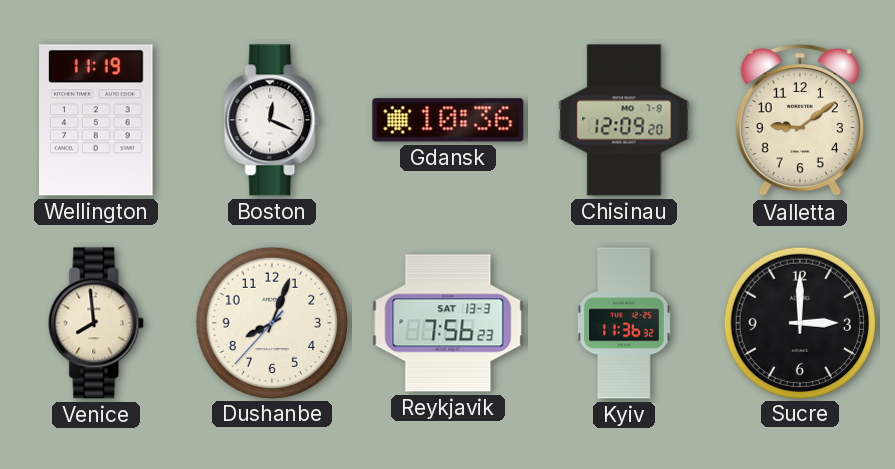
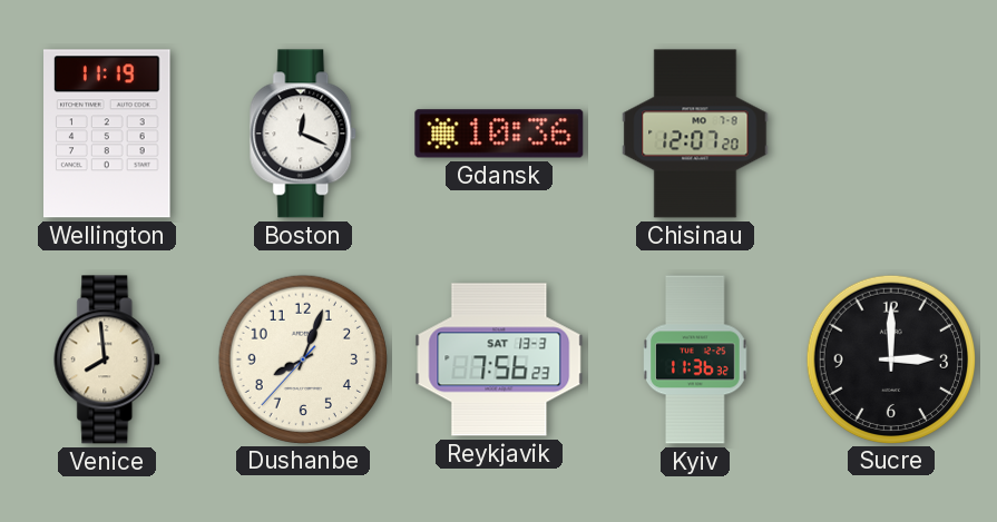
Chisinau: 12:09 -> 12:07 (695, 134)
Valletta: 9:09 -> none (800, 120)
